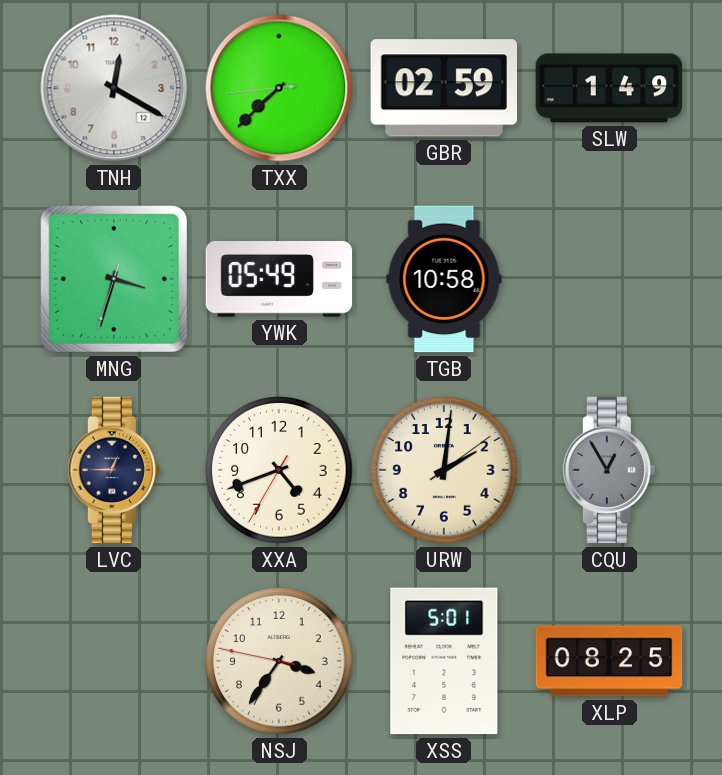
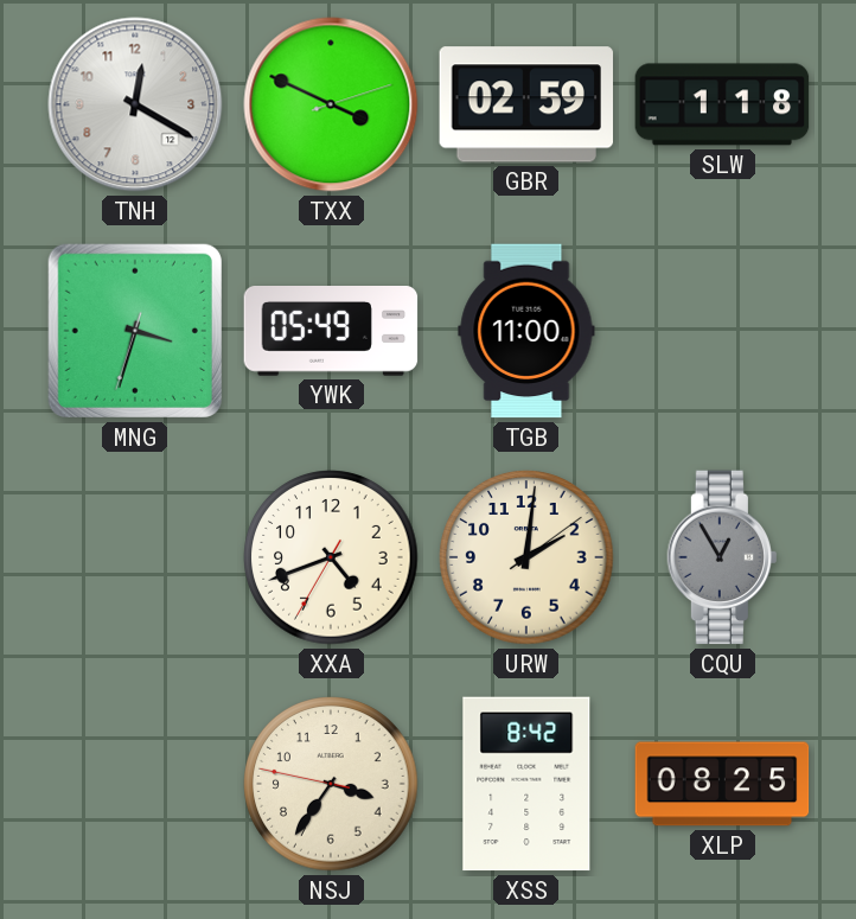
TXX: 7:37 -> 3:49 (331, 104)
SLW: 1:49 -> 1:18 (722, 104)
TGB: 10:58 -> 11:00 (526, 331)
LVC: 12:45 -> none (113, 470)
XSS: 5:01 -> 8:42 (526, 784)
